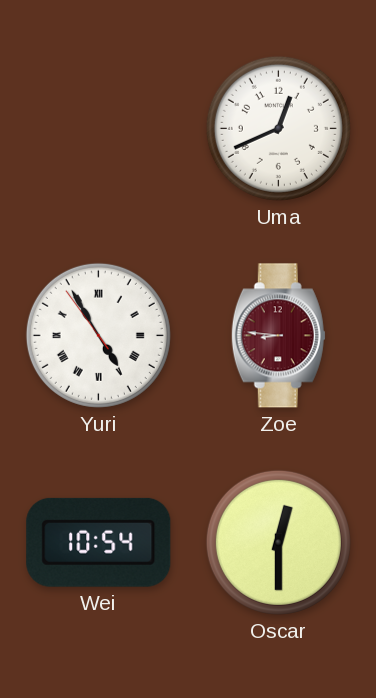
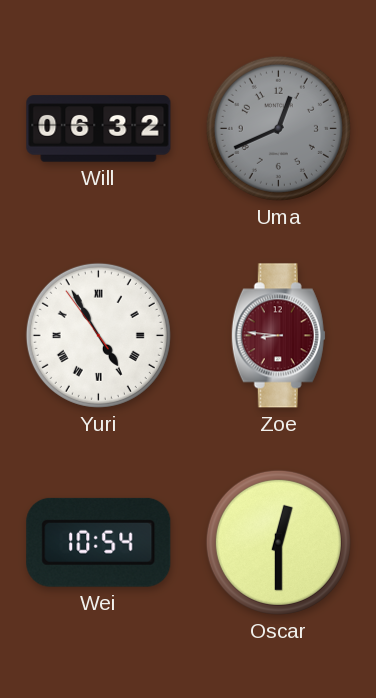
Will: none -> 06:32 (99, 129)
Uma dial: white -> grey (278, 128)
